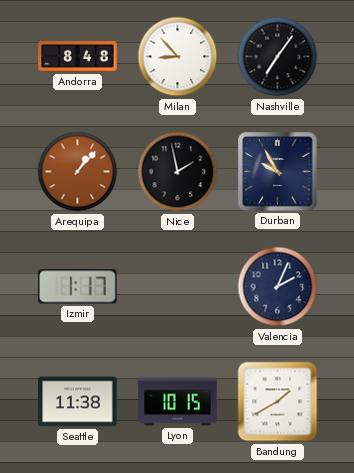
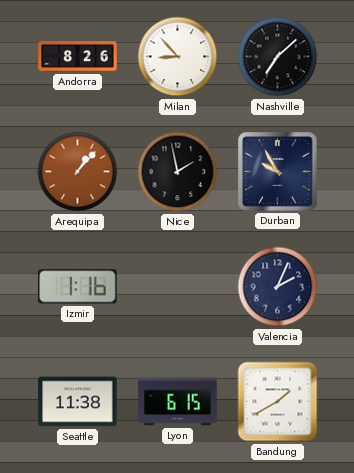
Andorra: 8:48 -> 8:26 (78, 57)
Nashville: 7:06 -> 7:08 (278, 57)
Izmir: 1:17 -> 1:16 (78, 287)
Lyon: 10:15 -> 6:15 (178, 402)
